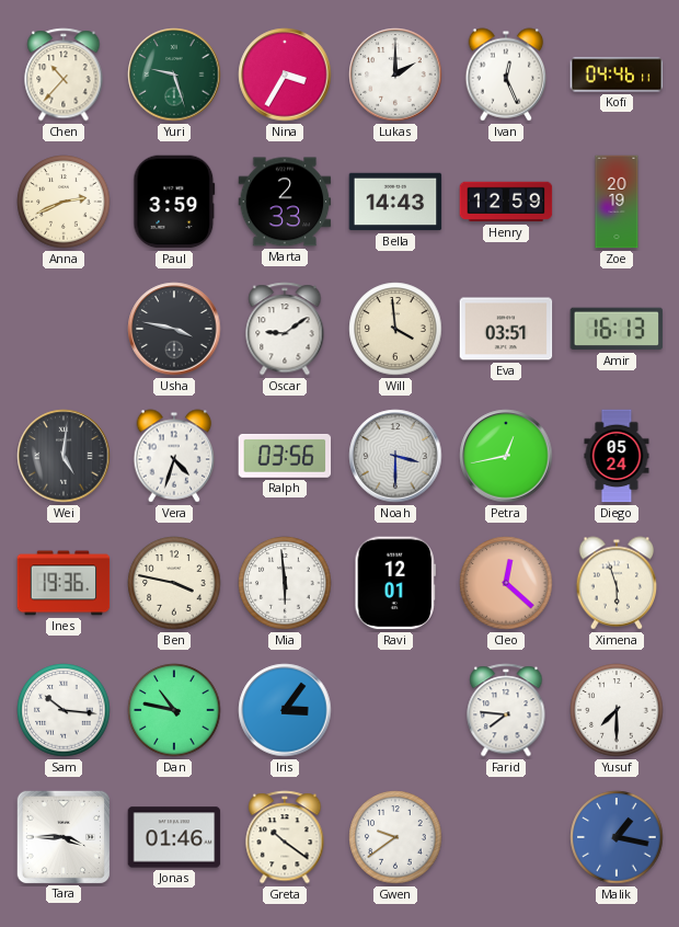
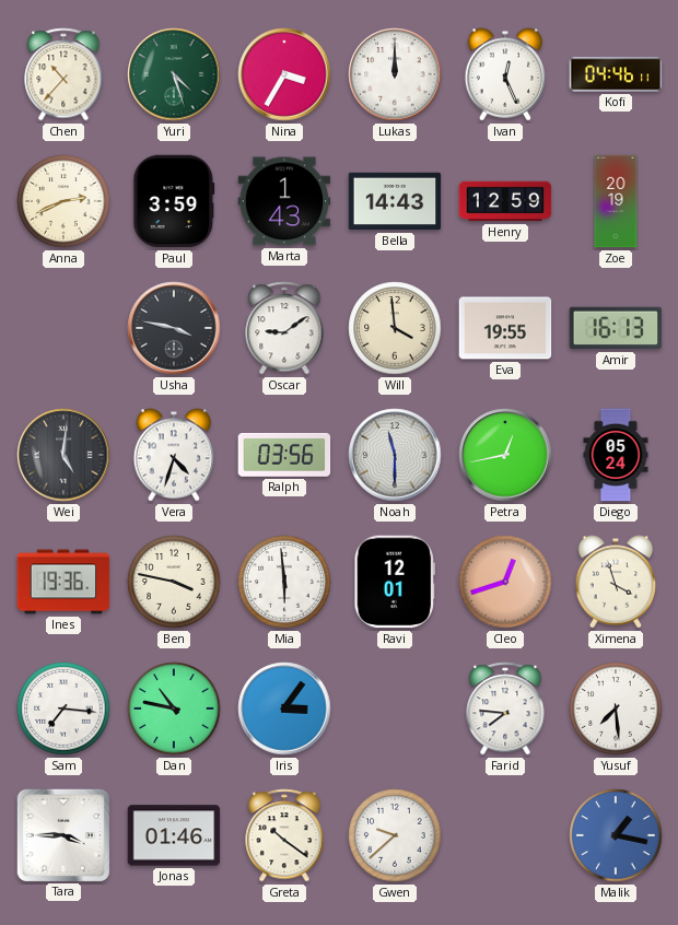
Yuri: 9:27 -> 4:27 (174, 74)
Lukas: 2:00 -> 12:00 (395, 74)
Marta: 2:33 -> 1:43 (284, 201)
Eva: 03:51 -> 19:55 (505, 328)
Noah: 3:30 -> 11:30 (395, 455)
Cleo: 12:22 -> 12:42 (505, 582)
Ximena: 5:57 -> 3:57 (616, 582)
Sam: 10:16 -> 7:16 (63, 709)
Yusuf: 7:30 -> 7:29 (616, 709)
Gwen: 9:39 -> 9:38 (395, 835)
